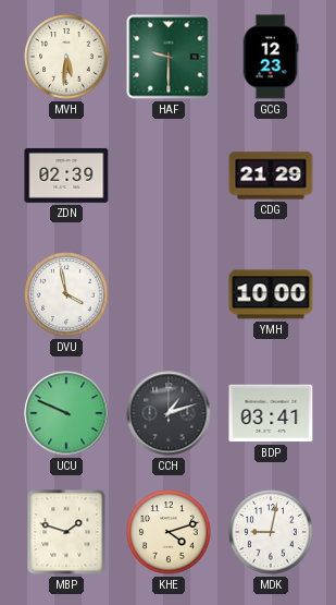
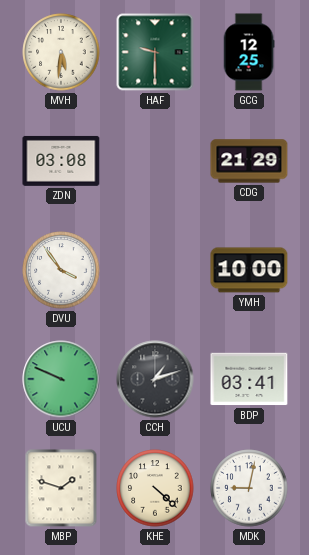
GCG: 12:23 -> 12:25 (249, 52)
ZDN: 02:39 -> 03:08 (61, 161)
DVU: 3:58 -> 3:54 (61, 270)
KHE: 4:12 -> 4:22 (155, 488)
